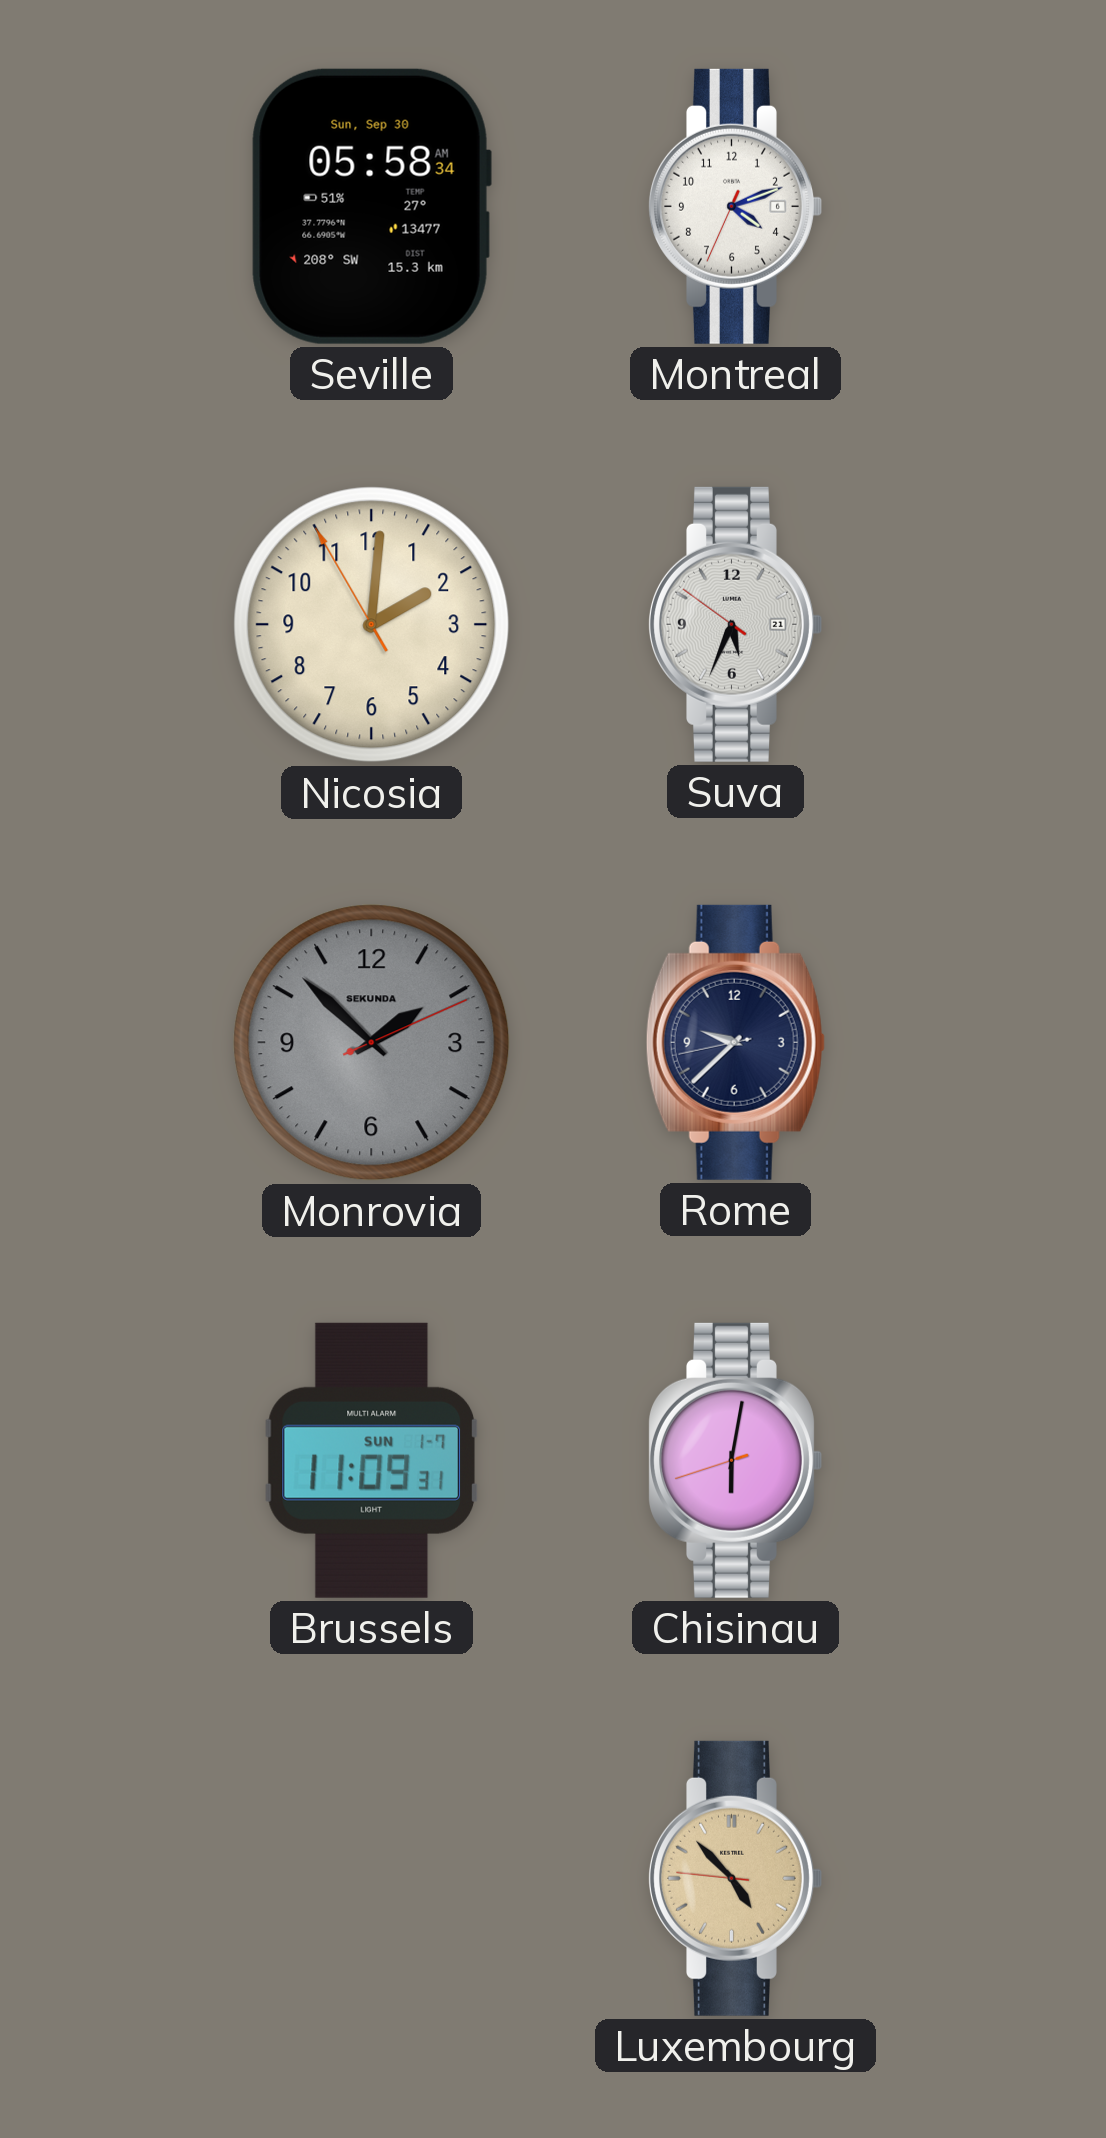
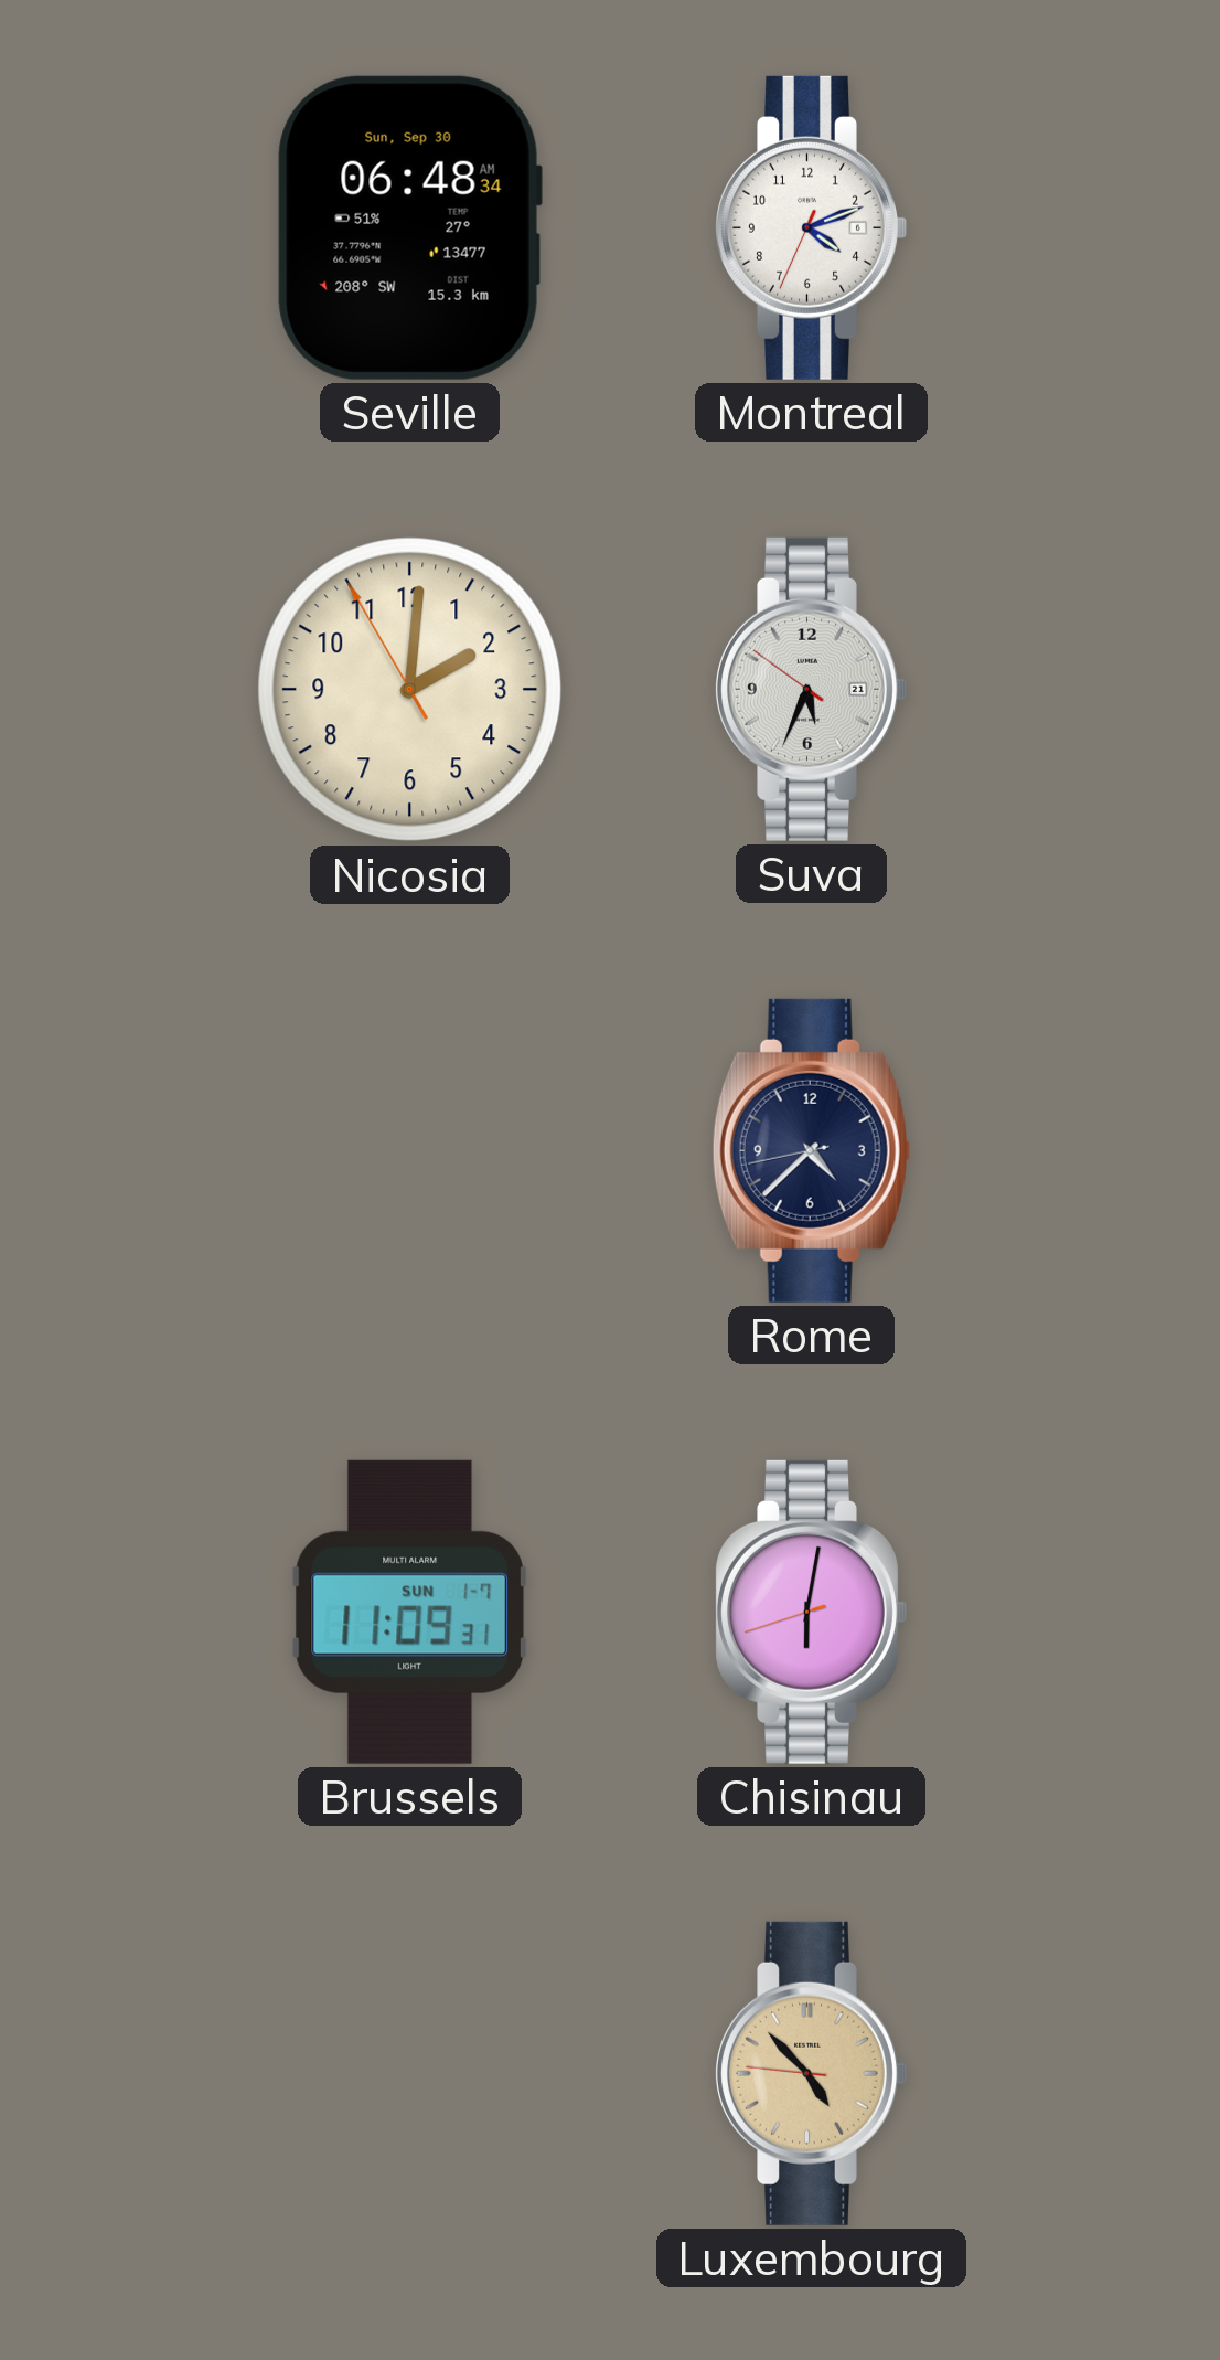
Seville: 05:58 -> 06:48 (409, 227)
Monrovia: 1:52 -> none (372, 1043)
Rome: 9:37 -> 4:37 (811, 1150)
